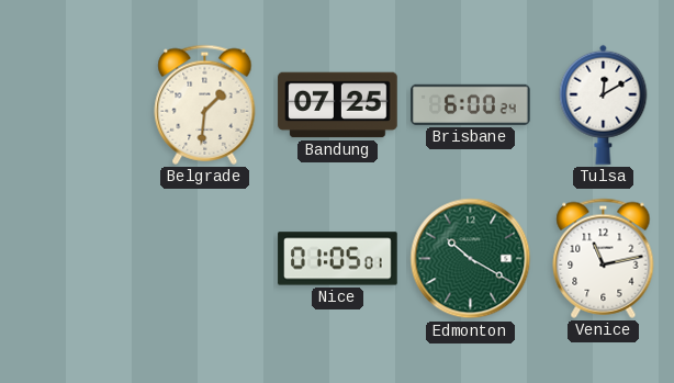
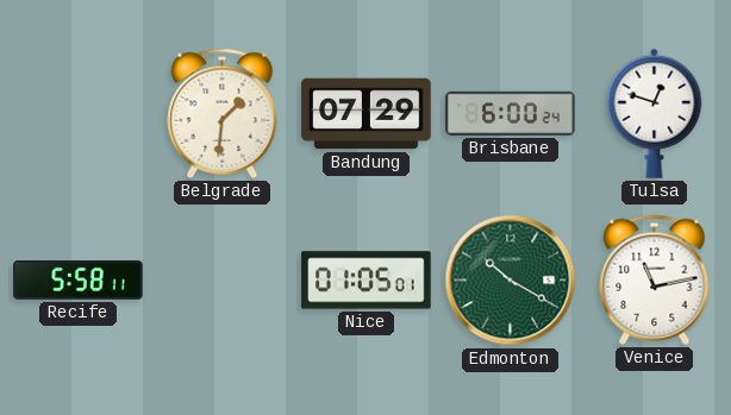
Bandung: 07:25 -> 07:29 (367, 114)
Tulsa: 12:10 -> 12:48 (655, 113)
Recife: none -> 5:58 (79, 281)
